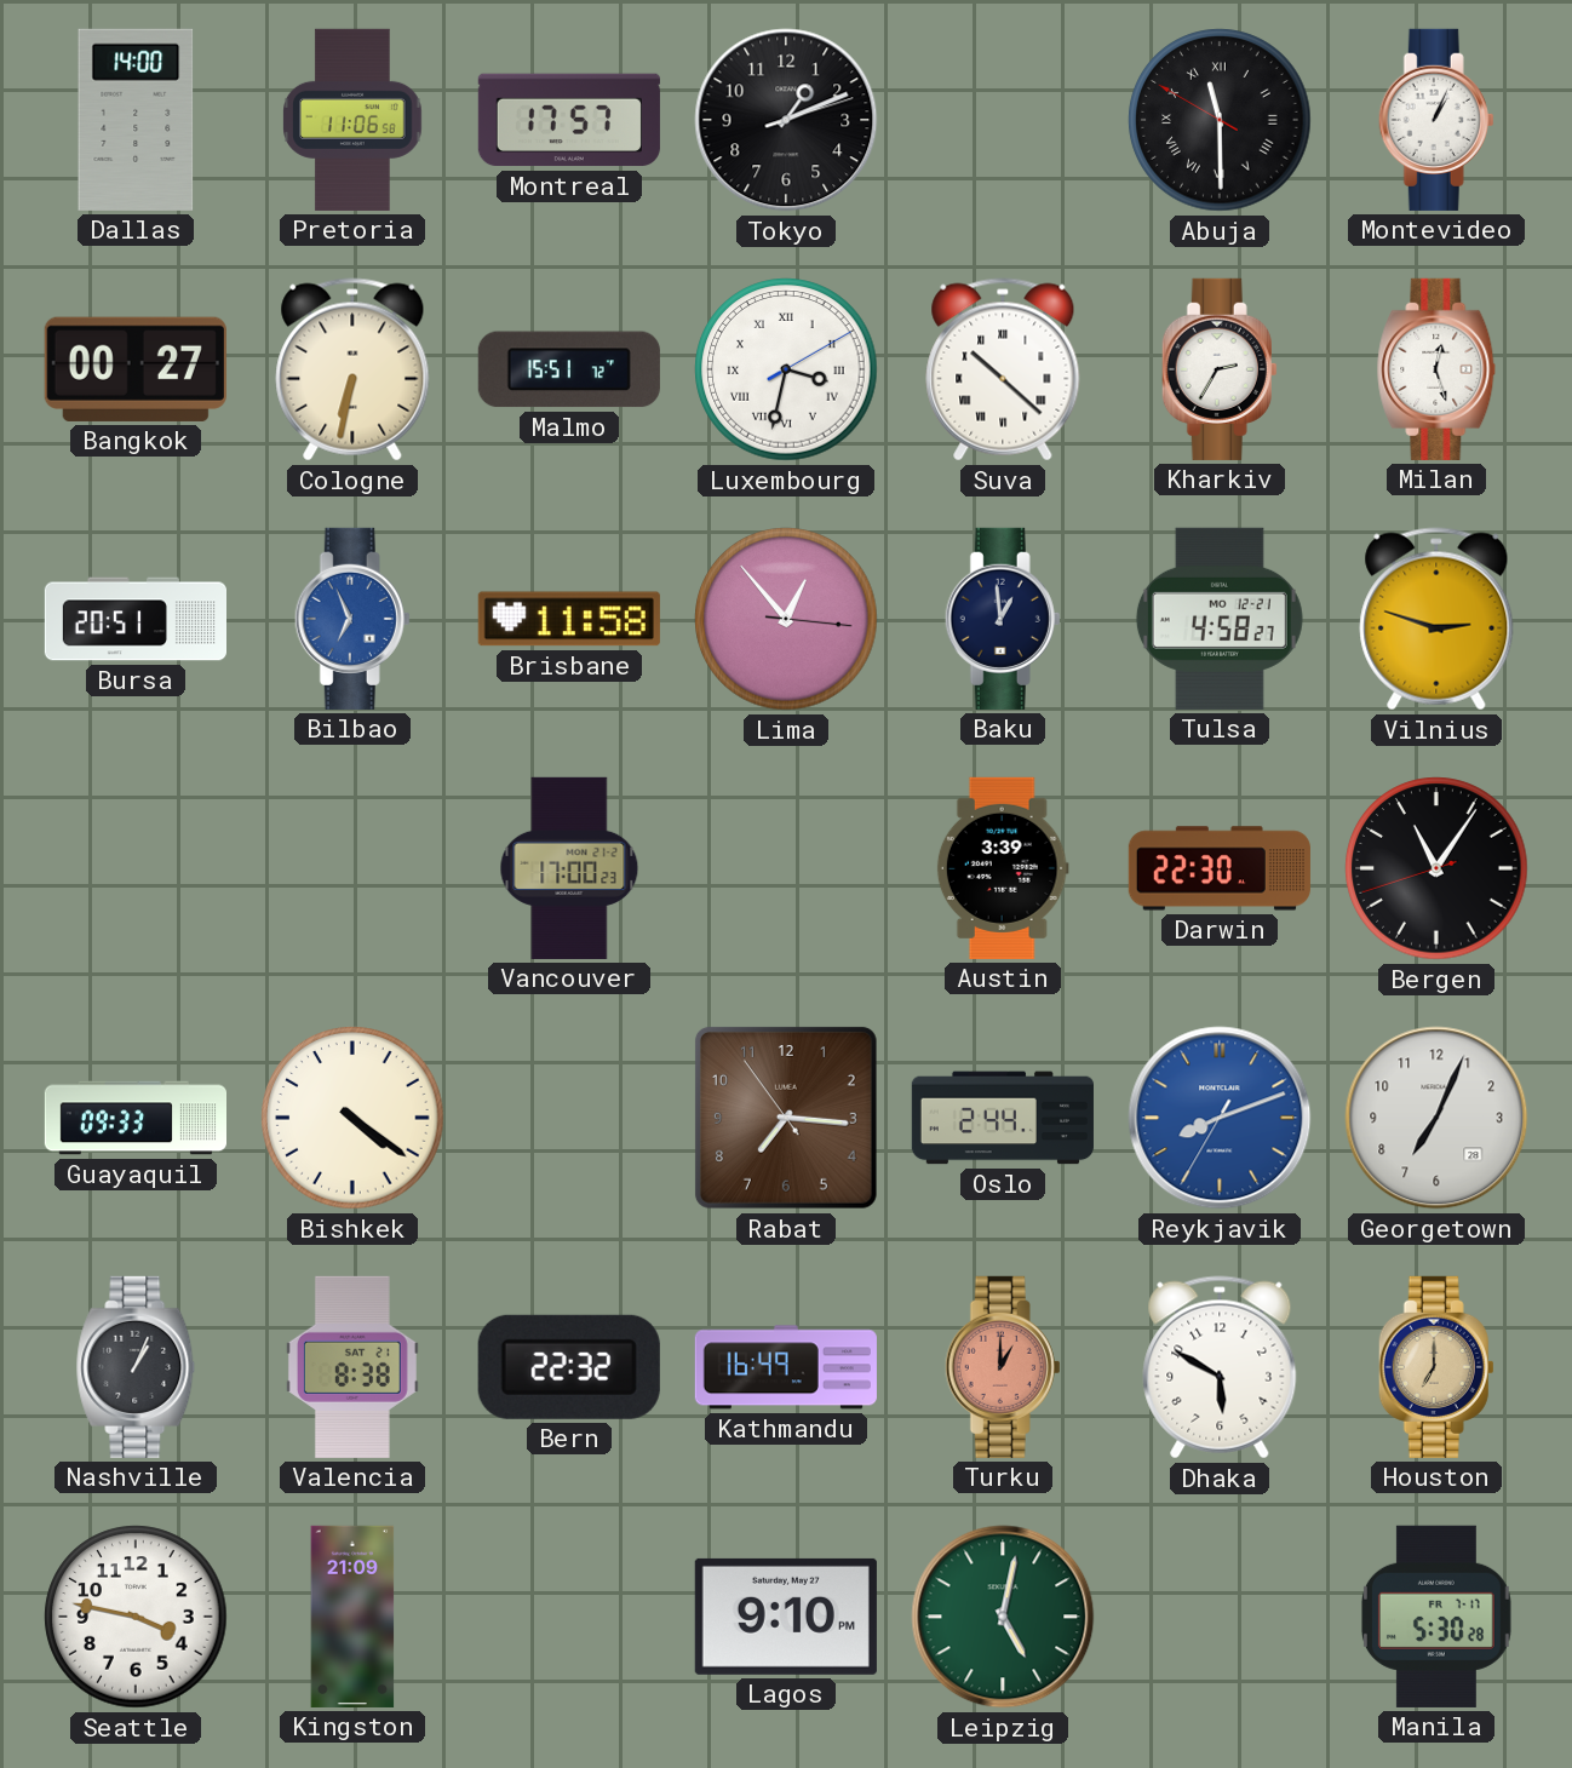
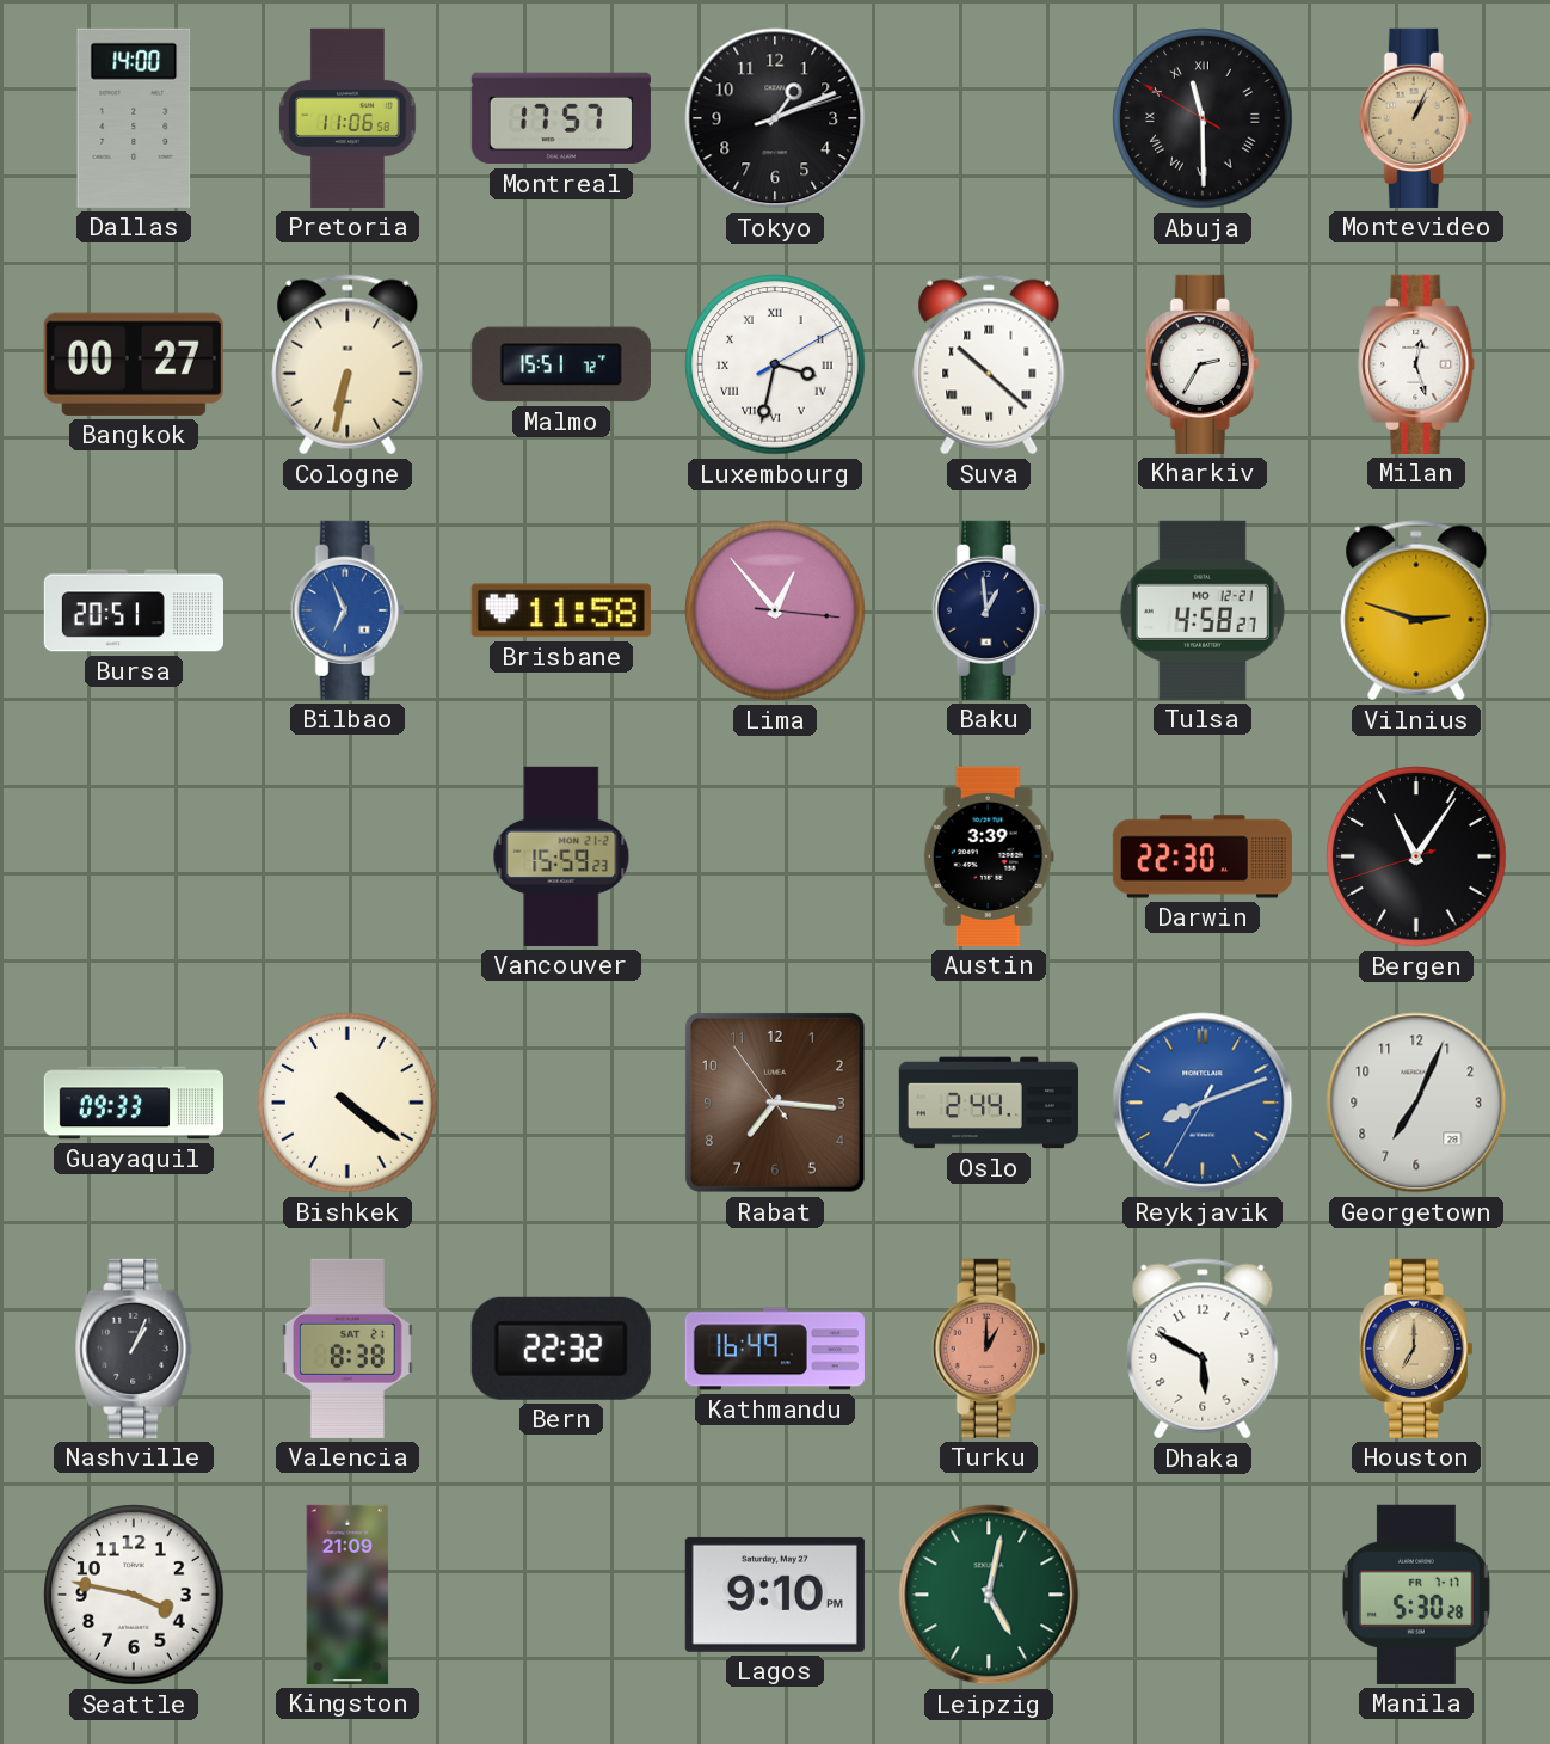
Montevideo dial: white -> champagne (1416, 118)
Vancouver: 17:00 -> 15:59 (561, 856)
